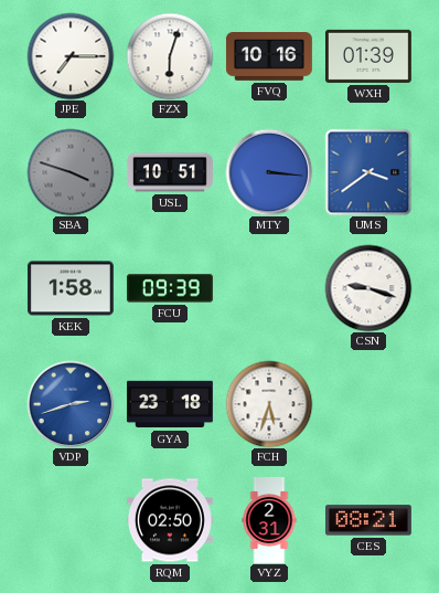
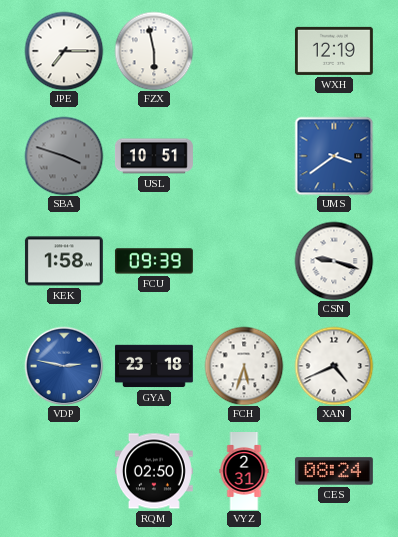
FZX: 6:03 -> 5:58 (154, 51)
FVQ: 10:16 -> none (269, 57)
WXH: 01:39 -> 12:19 (334, 51)
MTY: 3:16 -> none (269, 172)
VDP: 2:42 -> 2:47 (64, 366)
XAN: none -> 4:41 (334, 366)
CES: 08:21 -> 08:24 (334, 471)
